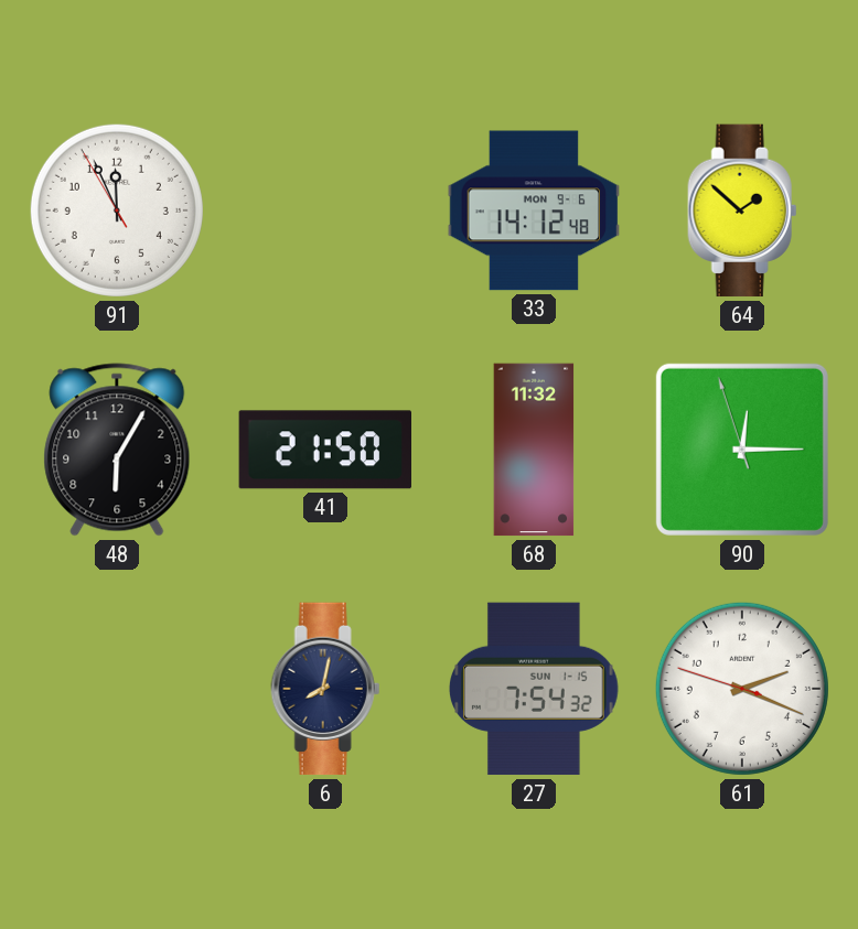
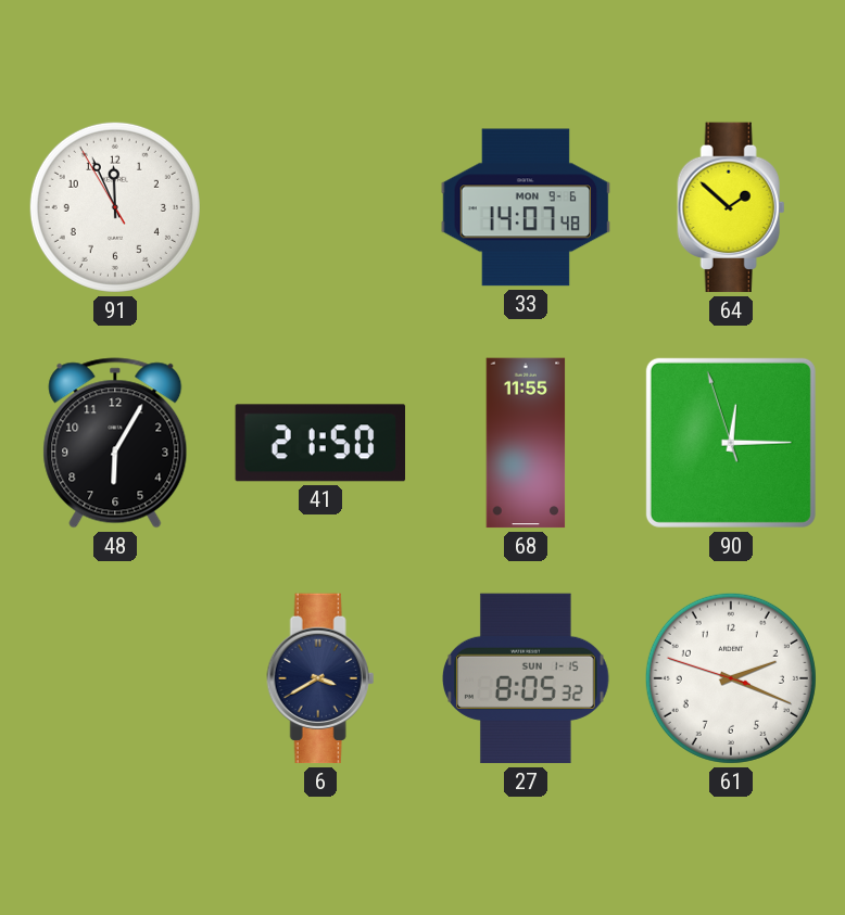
33: 14:12 -> 14:07 (526, 207)
68: 11:32 -> 11:55 (526, 443)
6: 8:02 -> 3:40 (320, 678)
27: 7:54 -> 8:05 (527, 678)
